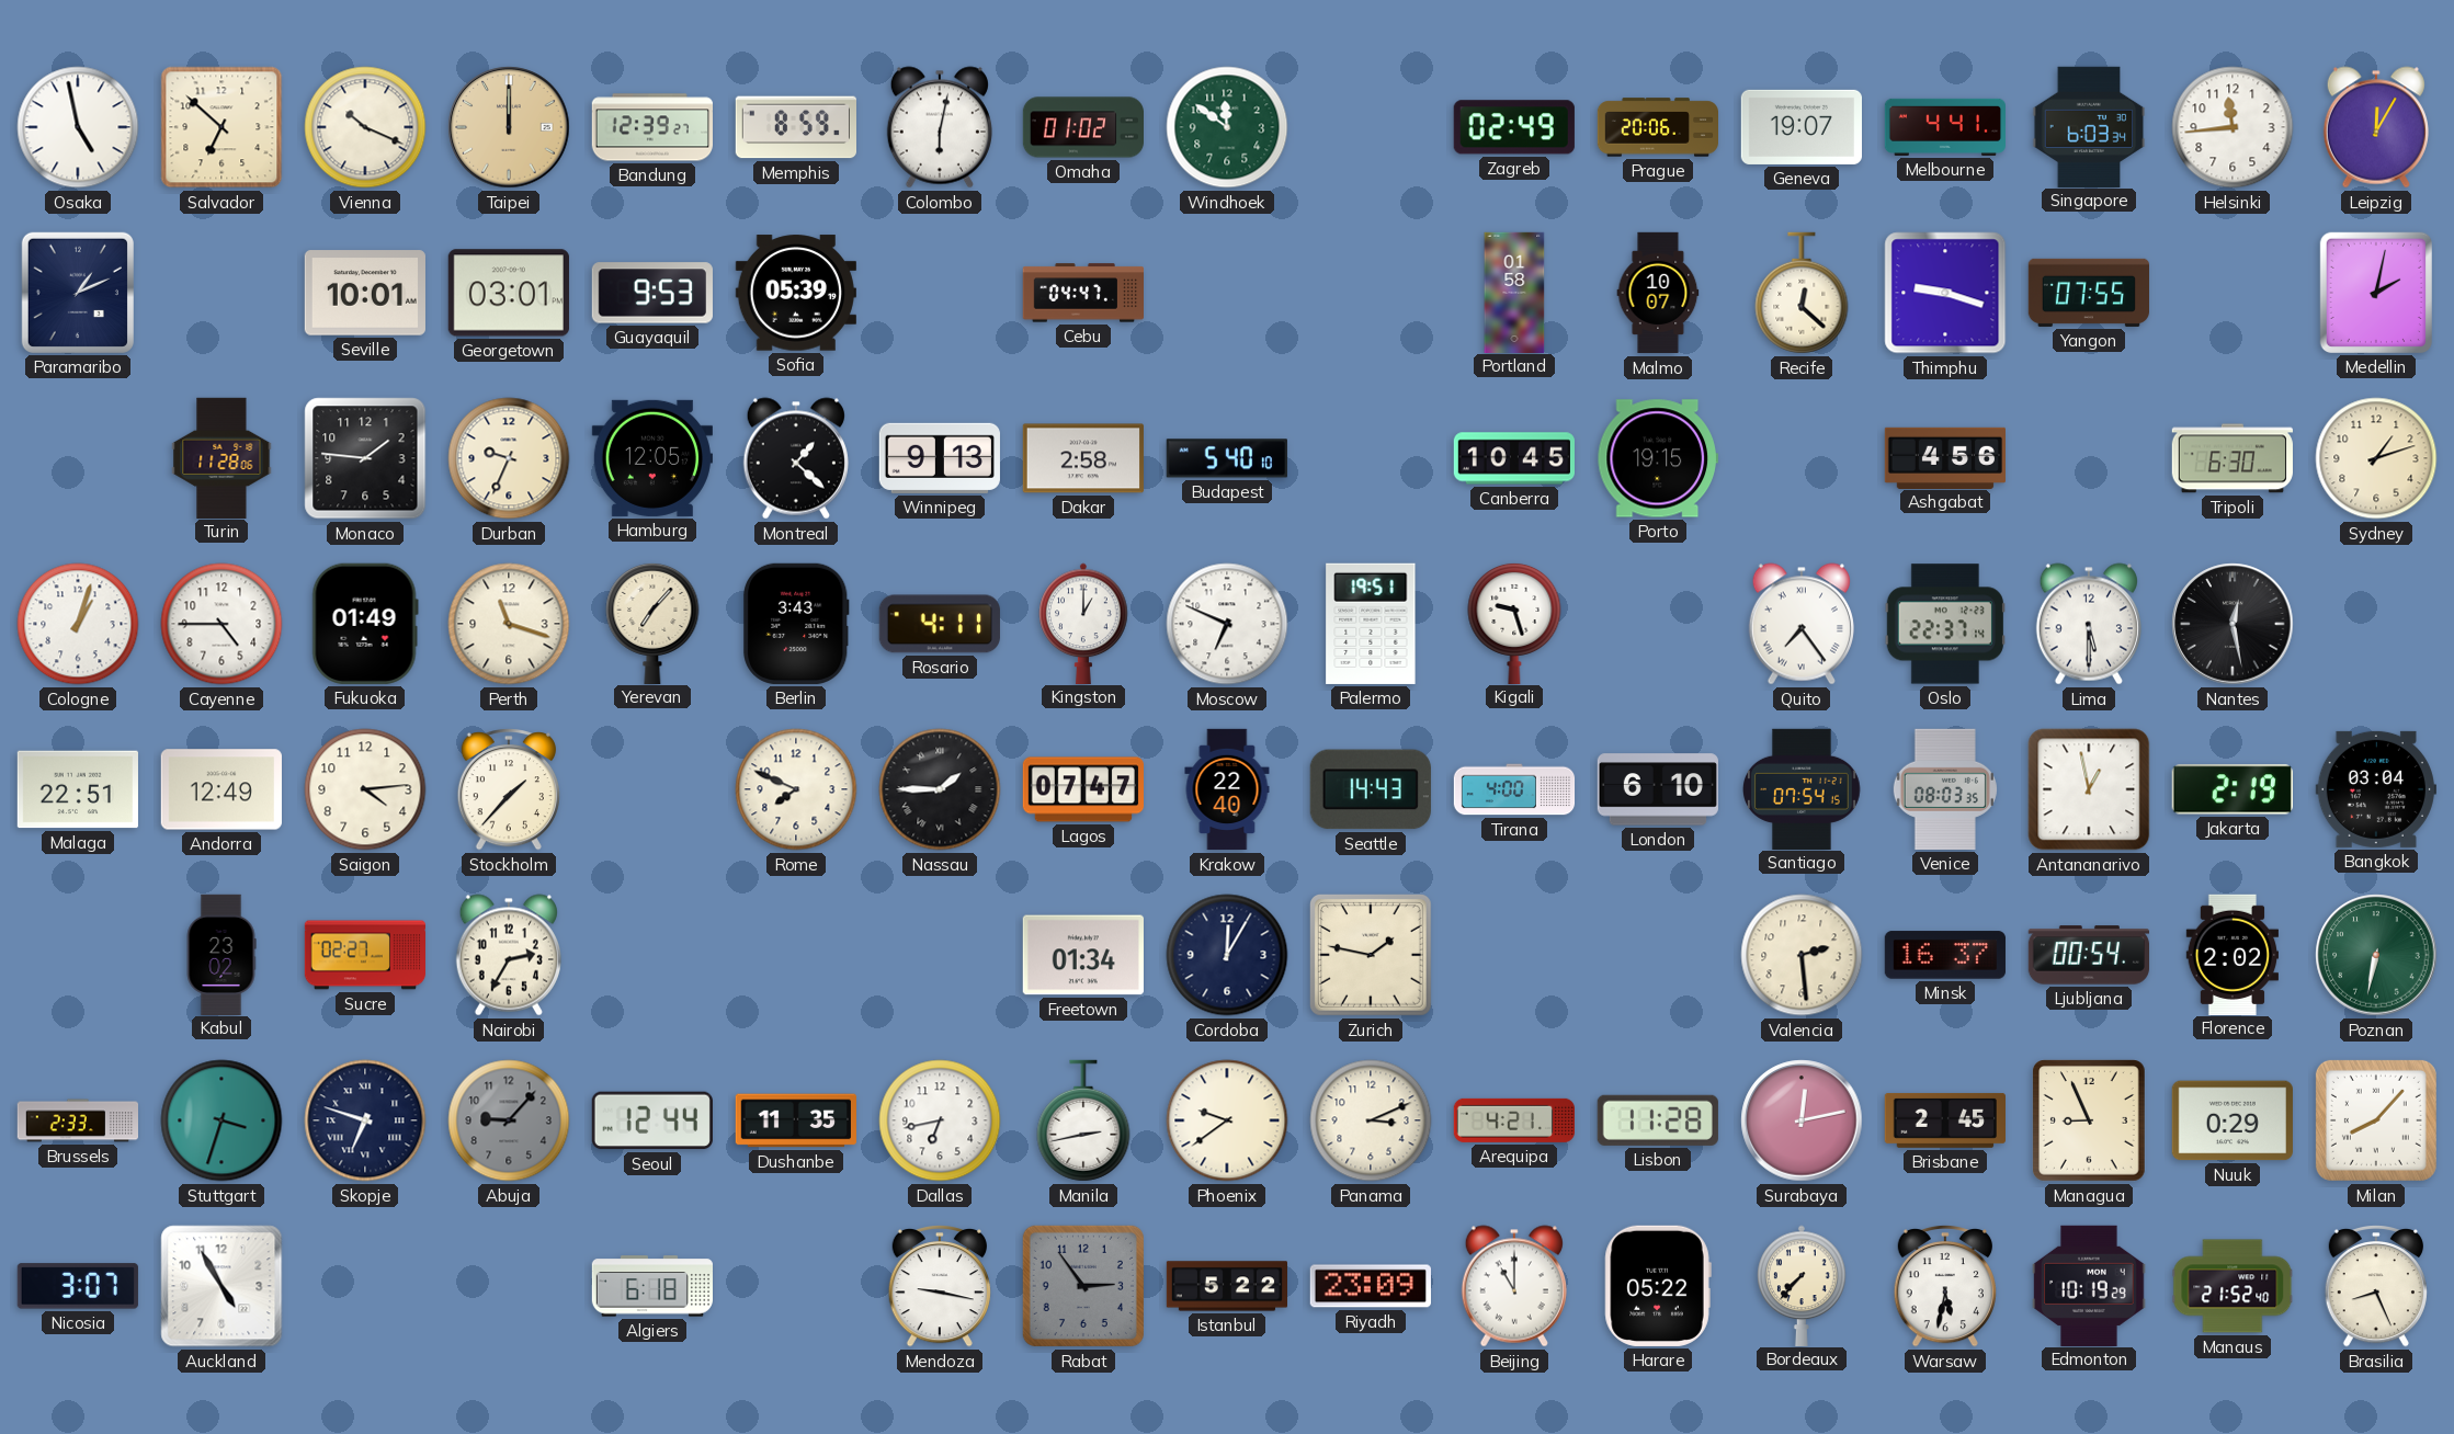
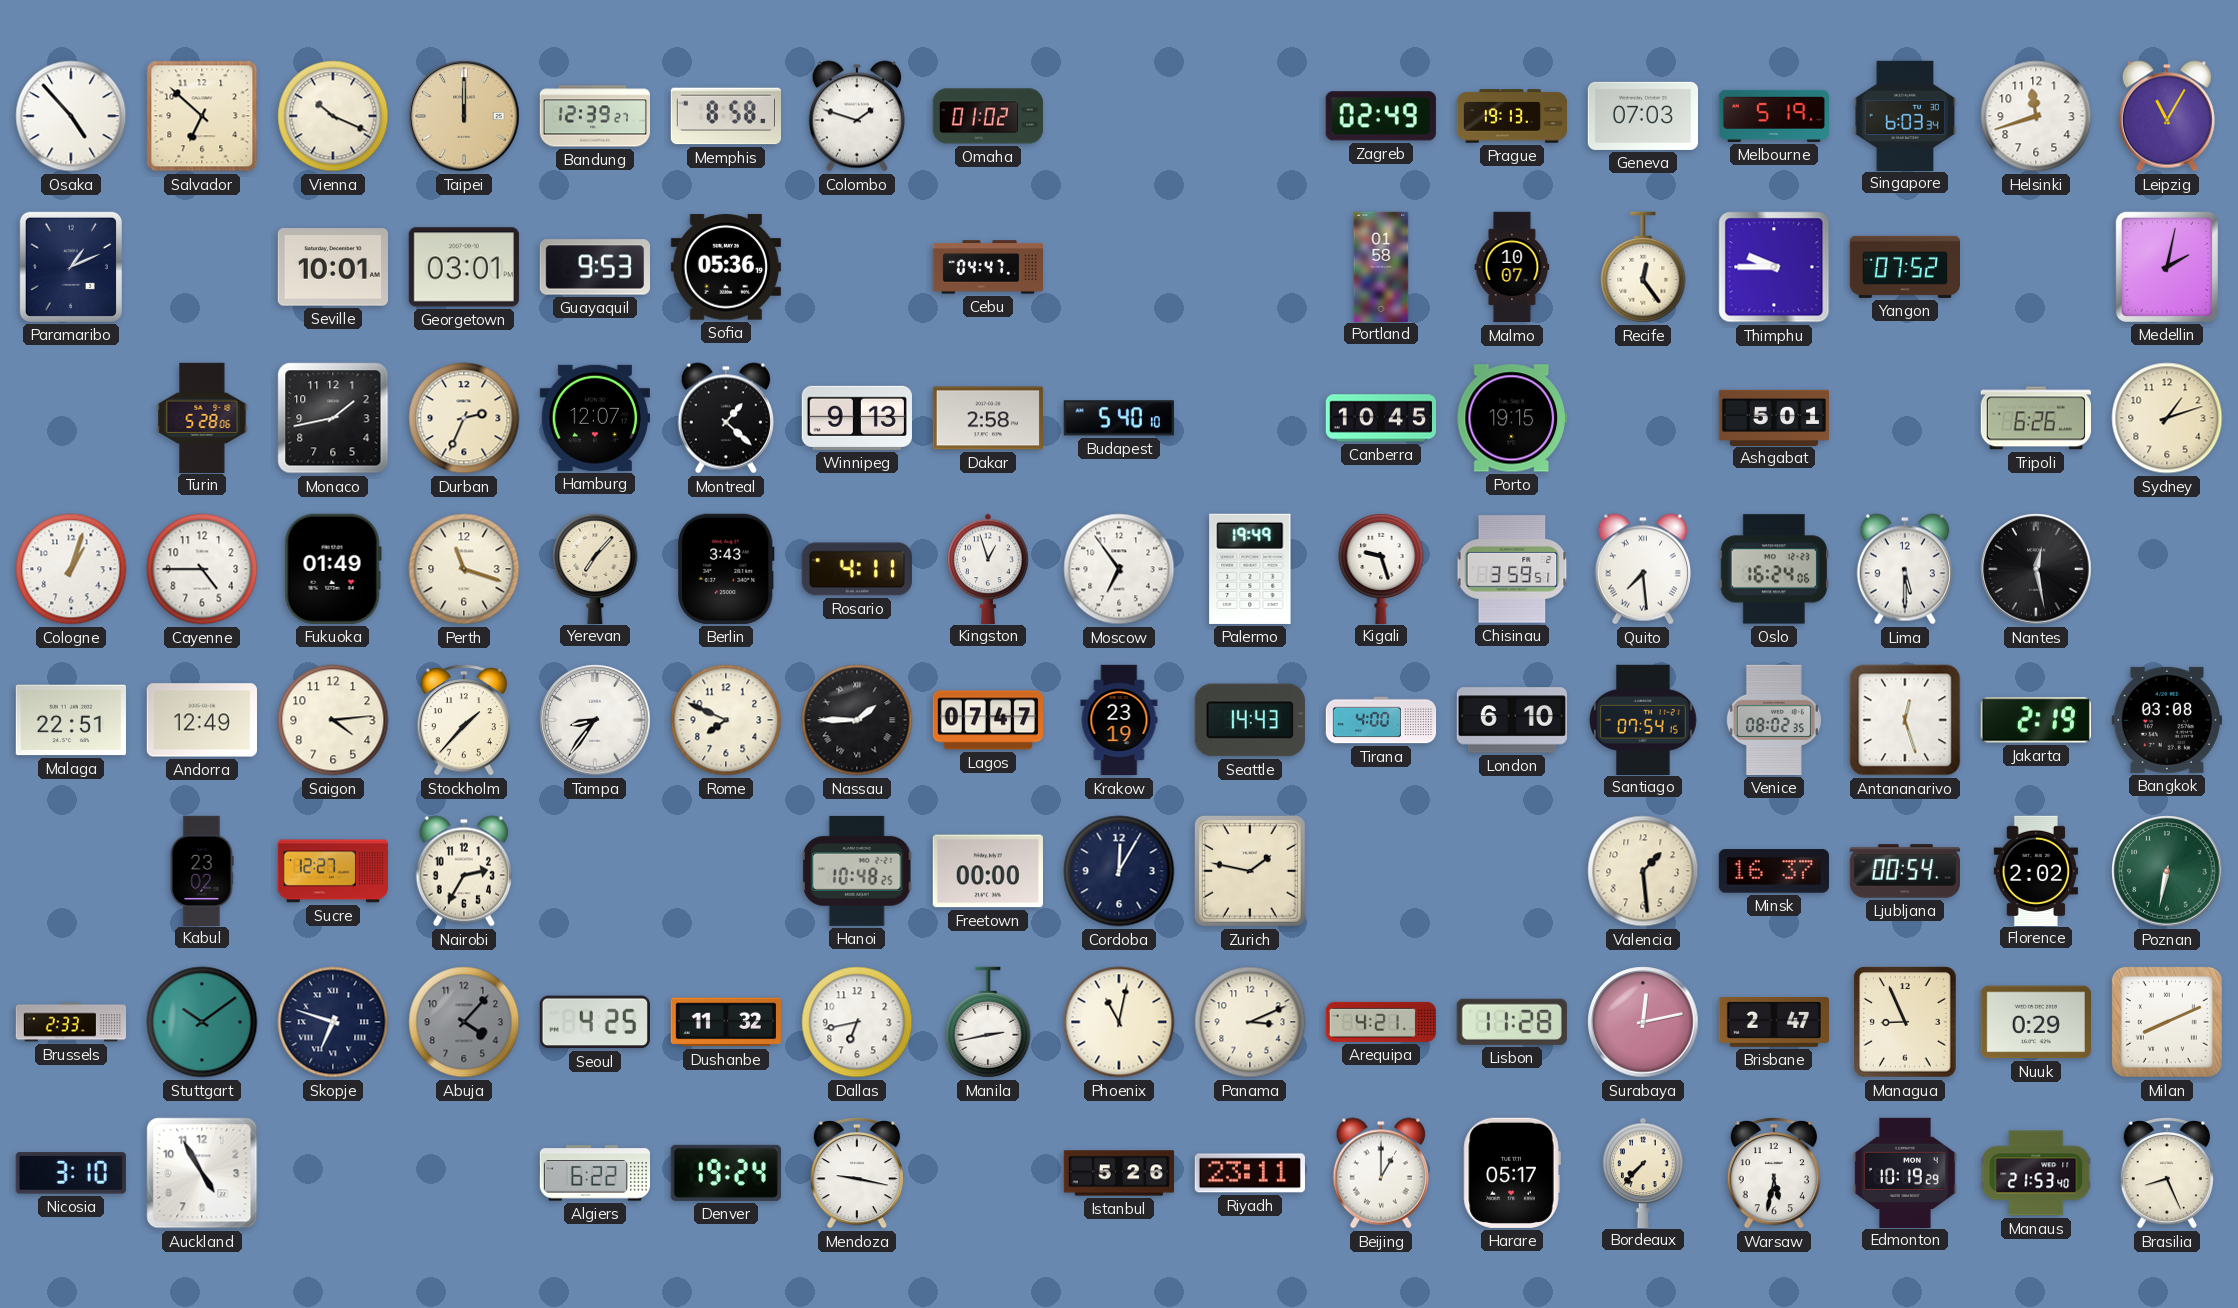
Osaka: 4:58 -> 4:53 (71, 116)
Memphis: 8:59 -> 8:58 (725, 116)
Colombo: 6:02 -> 1:48 (857, 116)
Windhoek: 11:51 -> none (1227, 127)
Prague: 20:06 -> 19:13 (1511, 116)
Geneva: 19:07 -> 07:03 (1642, 116)
Melbourne: 4:41 -> 5:19 (1773, 116)
Helsinki: 11:44 -> 11:42 (2036, 116)
Leipzig: 12:05 -> 11:05 (2167, 116)
Sofia: 05:39 -> 05:36 (726, 267)
Recife: 12:22 -> 12:24 (1643, 267)
Thimphu: 9:18 -> 9:45 (1774, 267)
Yangon: 07:55 -> 07:52 (1904, 267)
Turin: 11:28 -> 5:28 (202, 417)
Monaco: 1:46 -> 1:43 (333, 418)
Durban: 9:34 -> 2:34 (464, 418)
Hamburg: 12:05 -> 12:07 (595, 418)
Ashgabat: 4:56 -> 5:01 (1773, 417)
Tripoli: 6:30 -> 6:26 (2035, 418)
Kingston: 1:00 -> 12:57 (988, 568)
Moscow: 6:49 -> 6:54 (1119, 569)
Palermo: 19:51 -> 19:49 (1250, 569)
Chisinau: none -> 3:59 (1512, 569)
Quito: 7:24 -> 7:29 (1643, 569)
Oslo: 22:37 -> 16:24 (1774, 569)
Tampa: none -> 8:36 (595, 720)
Krakow: 22:40 -> 23:19 (1119, 720)
Venice: 08:03 -> 08:02 (1774, 720)
Antananarivo: 12:58 -> 12:27 (1905, 720)
Bangkok: 03:04 -> 03:08 (2167, 720)
Sucre: 02:27 -> 12:27 (332, 871)
Hanoi: none -> 10:48 (857, 871)
Freetown: 01:34 -> 00:00 (988, 871)
Valencia: 2:29 -> 1:29 (1643, 871)
Stuttgart: 3:33 -> 10:09 (202, 1022)
Abuja: 9:07 -> 4:07 (464, 1022)
Seoul: 12:44 -> 4:25 (595, 1022)
Dushanbe: 11:35 -> 11:32 (726, 1022)
Phoenix: 9:39 -> 11:02 (1119, 1022)
Brisbane: 2:45 -> 2:47 (1773, 1022)
Milan: 8:07 -> 8:11 (2167, 1022)
Nicosia: 3:07 -> 3:10 (71, 1173)
Algiers: 6:18 -> 6:22 (594, 1173)
Denver: none -> 19:24 (726, 1173)
Rabat: 2:54 -> none (1083, 1286)
Istanbul: 5:22 -> 5:26 (1118, 1173)
Riyadh: 23:09 -> 23:11 (1250, 1173)
Beijing: 11:00 -> 1:00 (1381, 1173)
Harare: 05:22 -> 05:17 (1512, 1173)
Manaus: 21:52 -> 21:53 (2036, 1173)
